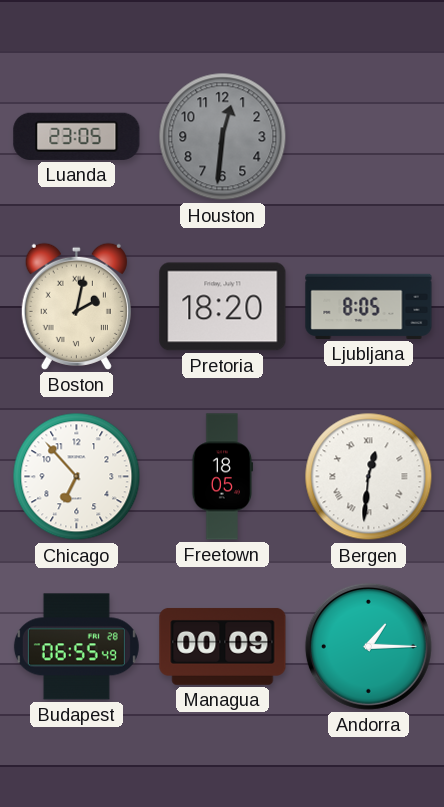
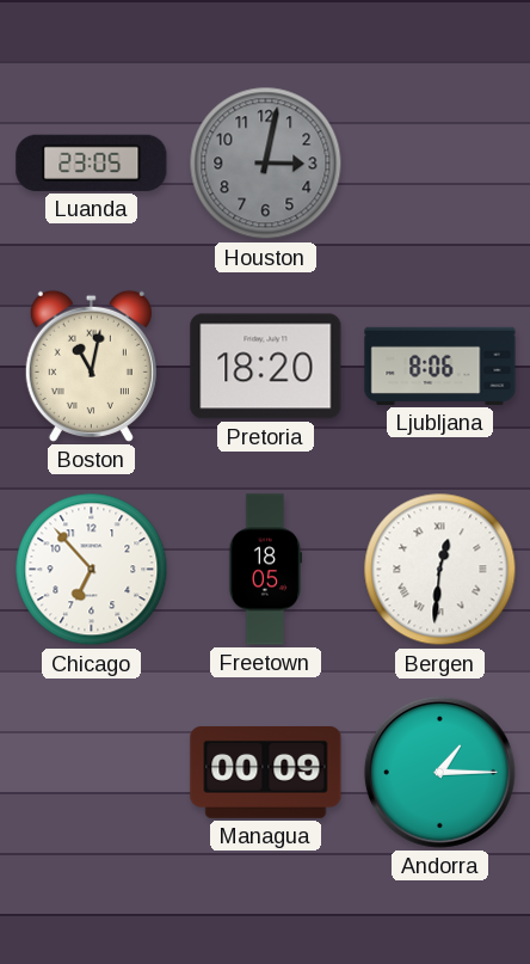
Houston: 12:31 -> 3:02 (266, 164)
Boston: 2:02 -> 11:02 (91, 366)
Ljubljana: 8:05 -> 8:06 (440, 366)
Budapest: 06:55 -> none (76, 647)
